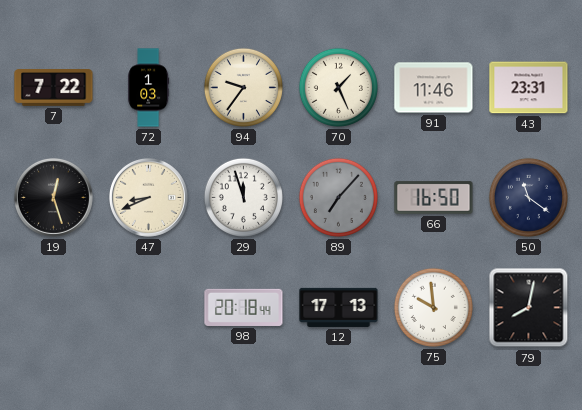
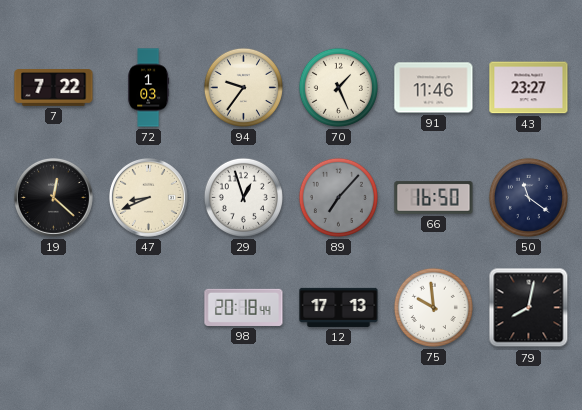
43: 23:31 -> 23:27 (529, 88)
19: 12:27 -> 12:22 (53, 197)
29: 11:57 -> 12:57 (243, 197)
